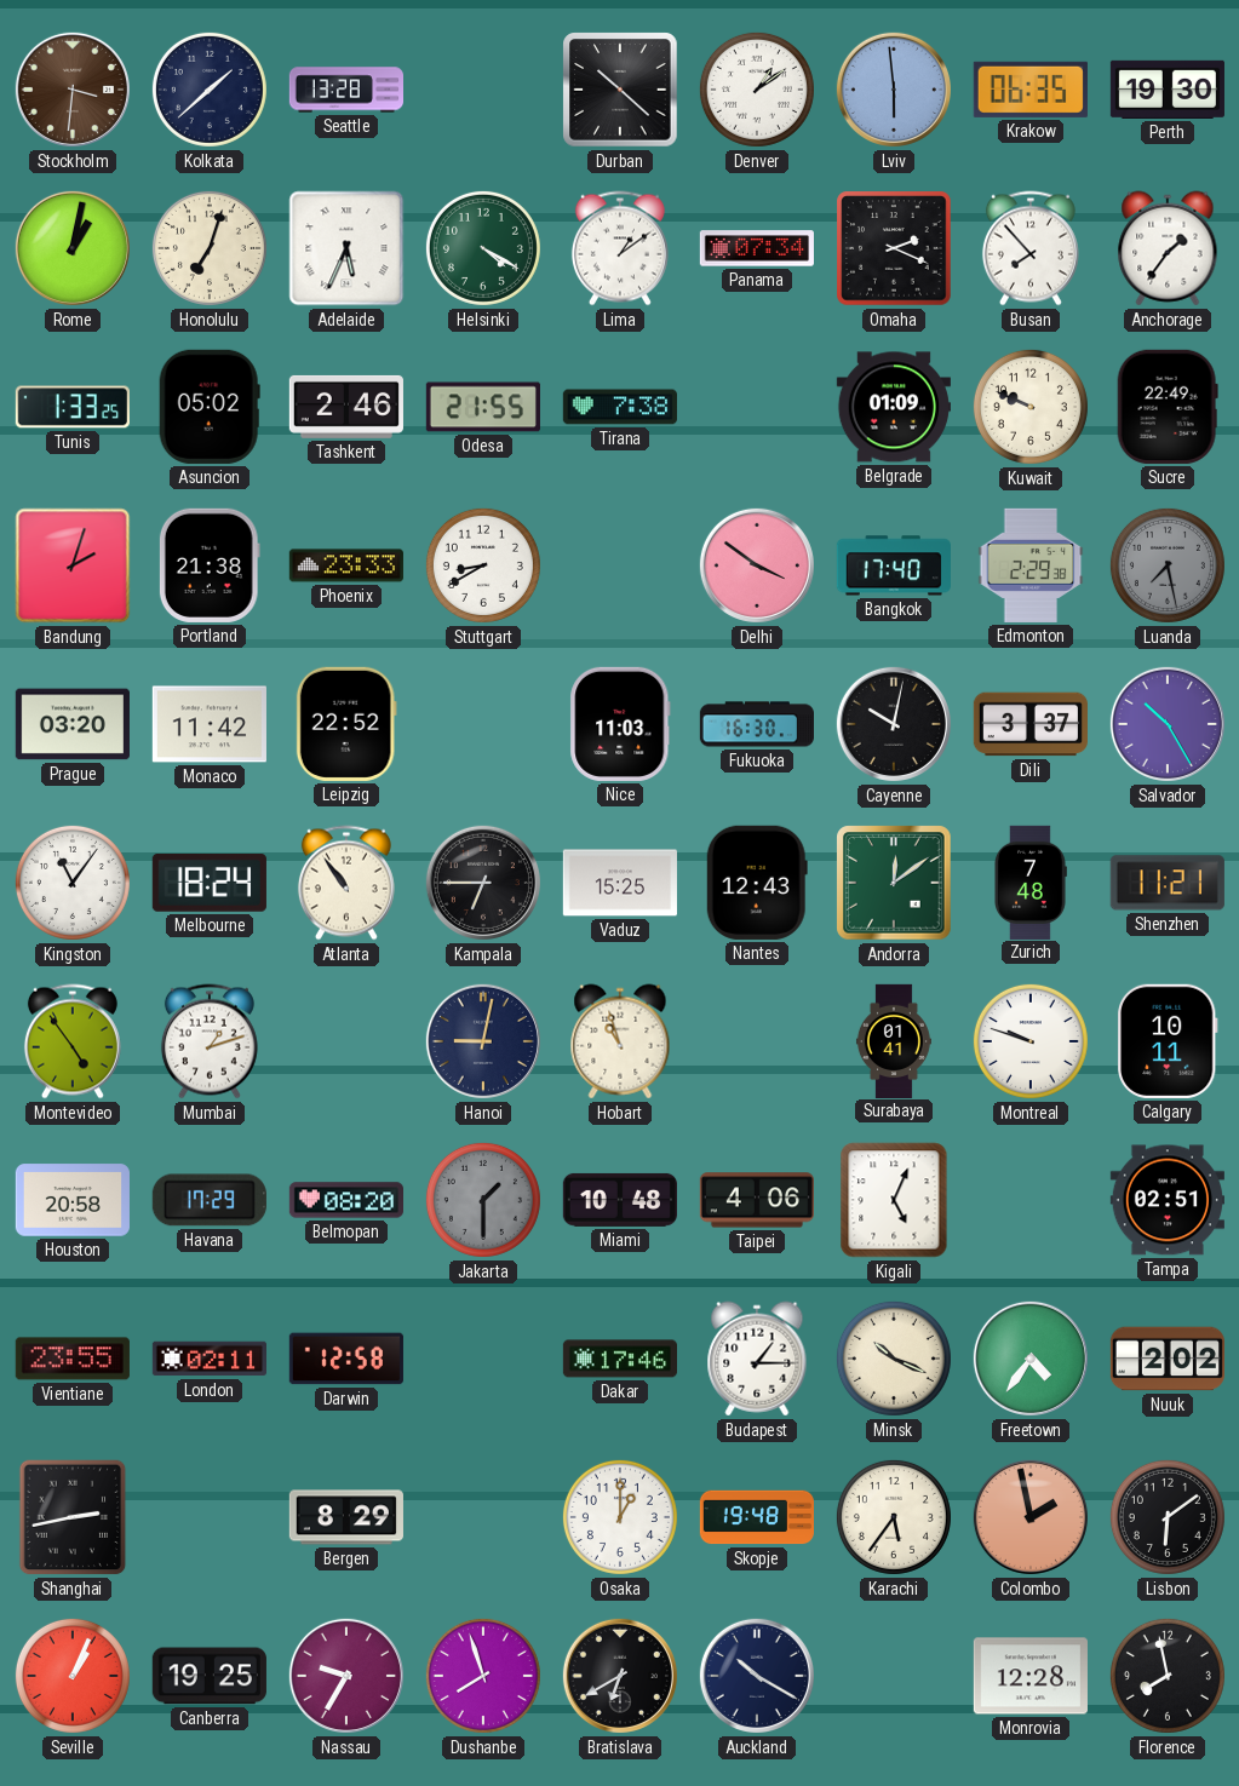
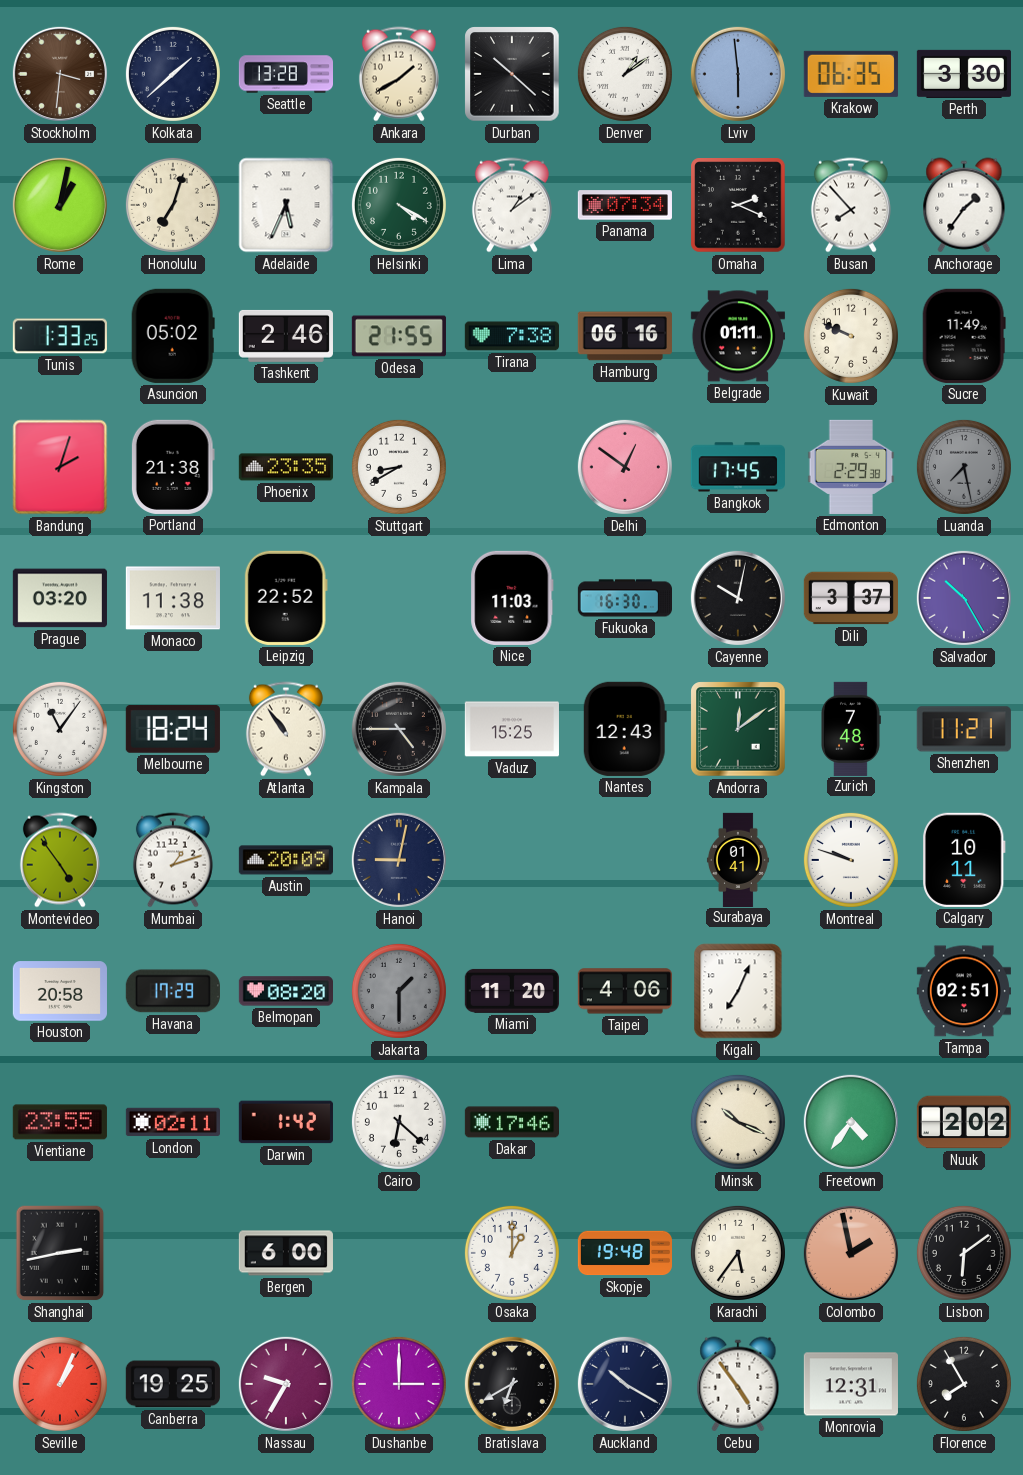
Ankara: none -> 1:40 (399, 74)
Perth: 19:30 -> 3:30 (963, 74)
Hamburg: none -> 06:16 (625, 336)
Belgrade: 01:09 -> 01:11 (738, 336)
Sucre: 22:49 -> 11:49 (964, 336)
Phoenix: 23:33 -> 23:35 (286, 467)
Delhi: 3:51 -> 12:51 (625, 467)
Bangkok: 17:40 -> 17:45 (738, 467)
Monaco: 11:42 -> 11:38 (173, 598)
Kampala: 6:45 -> 4:45 (399, 729)
Austin: none -> 20:09 (285, 860)
Hobart: 10:57 -> none (620, 1041)
Miami: 10:48 -> 11:20 (512, 991)
Kigali: 5:04 -> 7:04 (738, 991)
Darwin: 12:58 -> 1:42 (286, 1122)
Cairo: none -> 6:22 (399, 1122)
Budapest: 1:15 -> none (757, 1359)
Bergen: 8:29 -> 6:00 (286, 1253)
Dushanbe: 7:57 -> 3:00 (399, 1384)
Cebu: none -> 4:54 (738, 1384)
Monrovia: 12:28 -> 12:31 (851, 1384)
Florence: 7:58 -> 7:55 (964, 1384)
